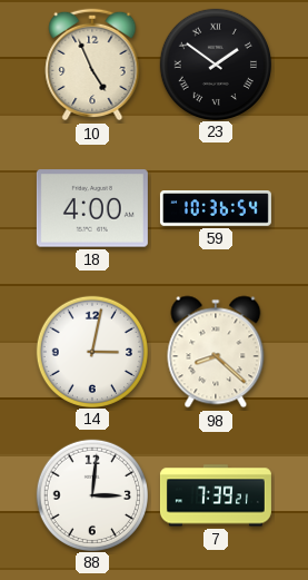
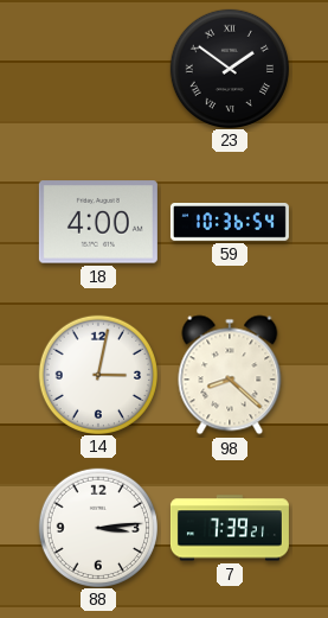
10: 4:56 -> none (92, 65)
88: 3:01 -> 3:14 (97, 527)
